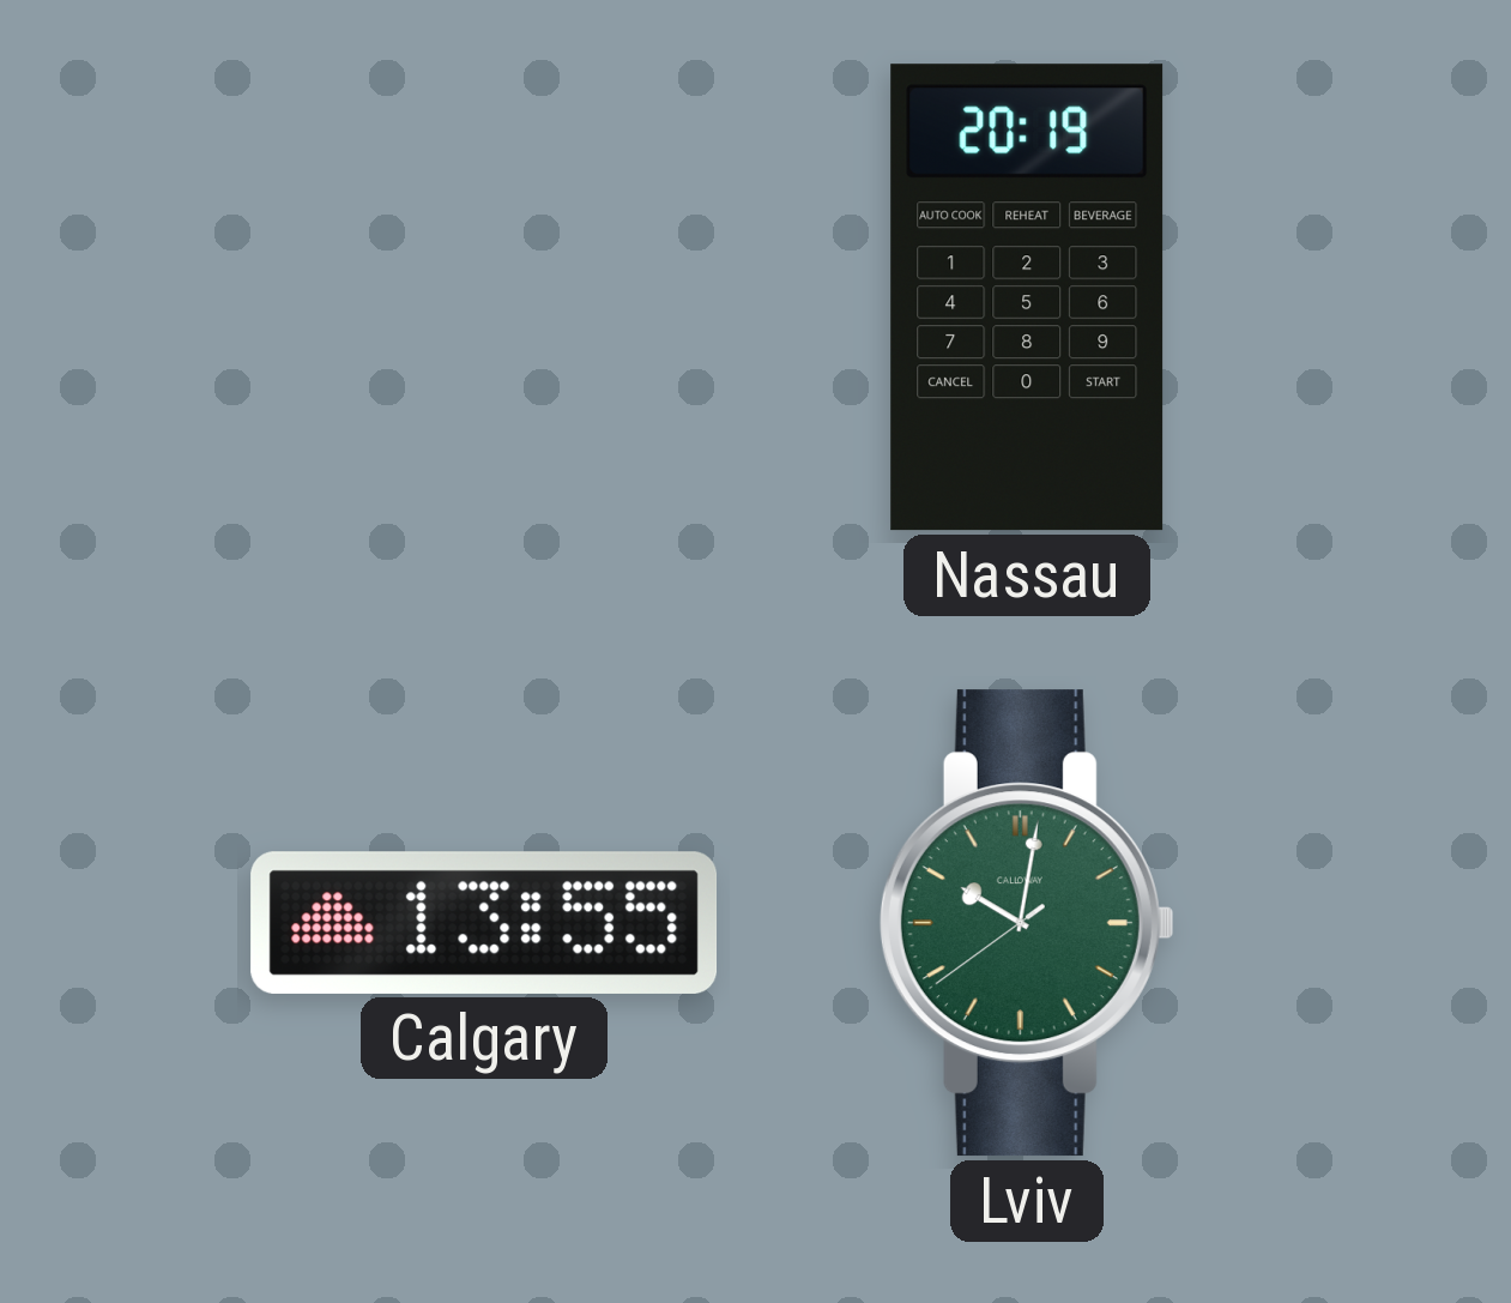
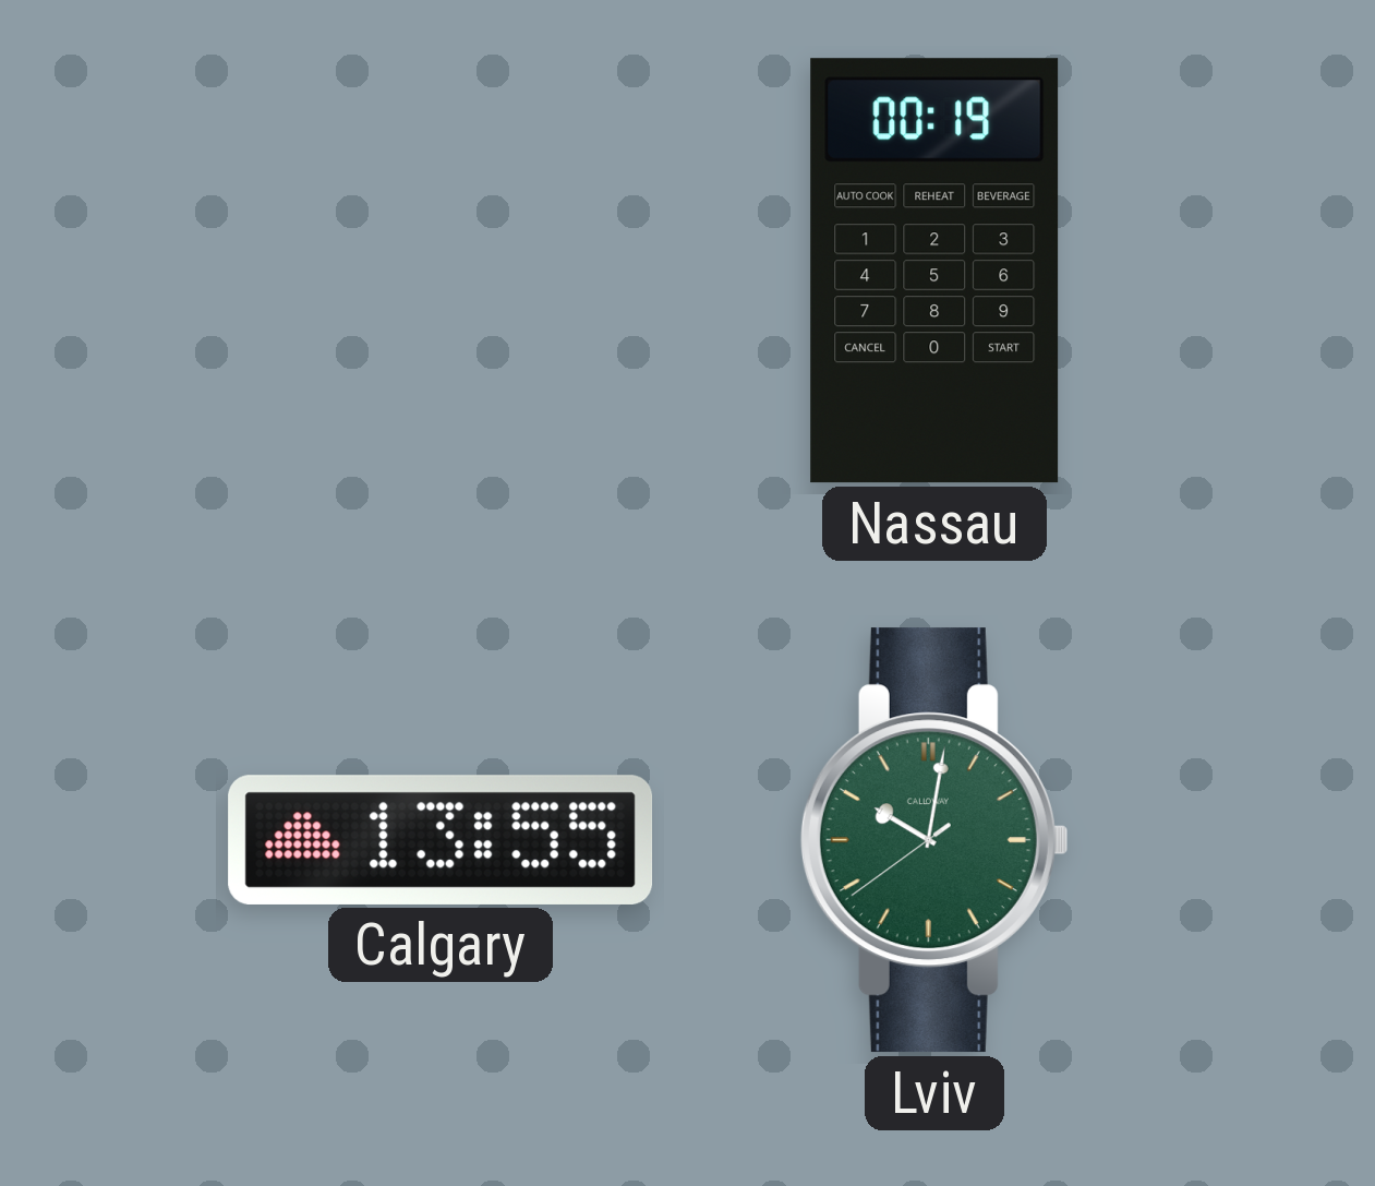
Nassau: 20:19 -> 00:19 (934, 271)
